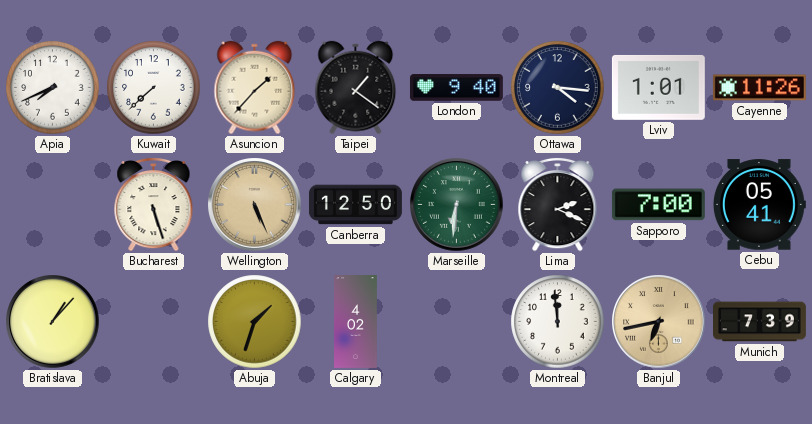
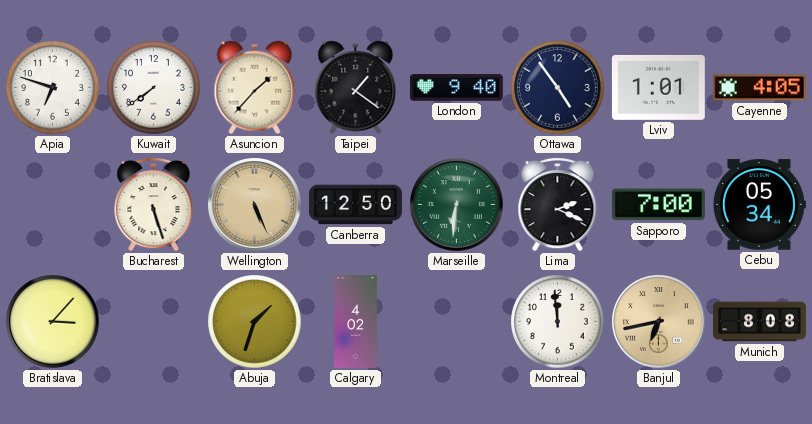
Apia: 7:41 -> 6:48 (53, 88)
Kuwait: 7:38 -> 7:39 (154, 88)
Ottawa: 4:16 -> 4:54 (558, 88)
Cayenne: 11:26 -> 4:05 (759, 88)
Cebu: 05:41 -> 05:34 (759, 205)
Bratislava: 1:07 -> 3:07 (53, 322)
Munich: 7:39 -> 8:08 (760, 322)
